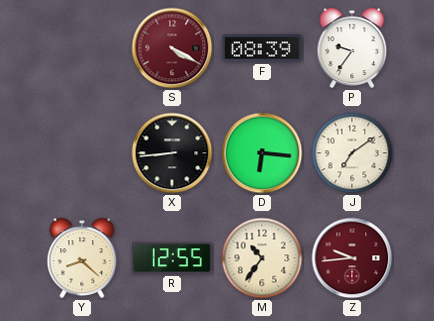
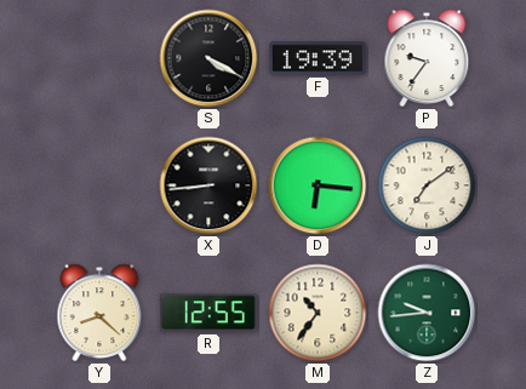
S dial: burgundy -> black (208, 58)
F: 08:39 -> 19:39 (318, 58)
Z dial: burgundy -> green (427, 313)
